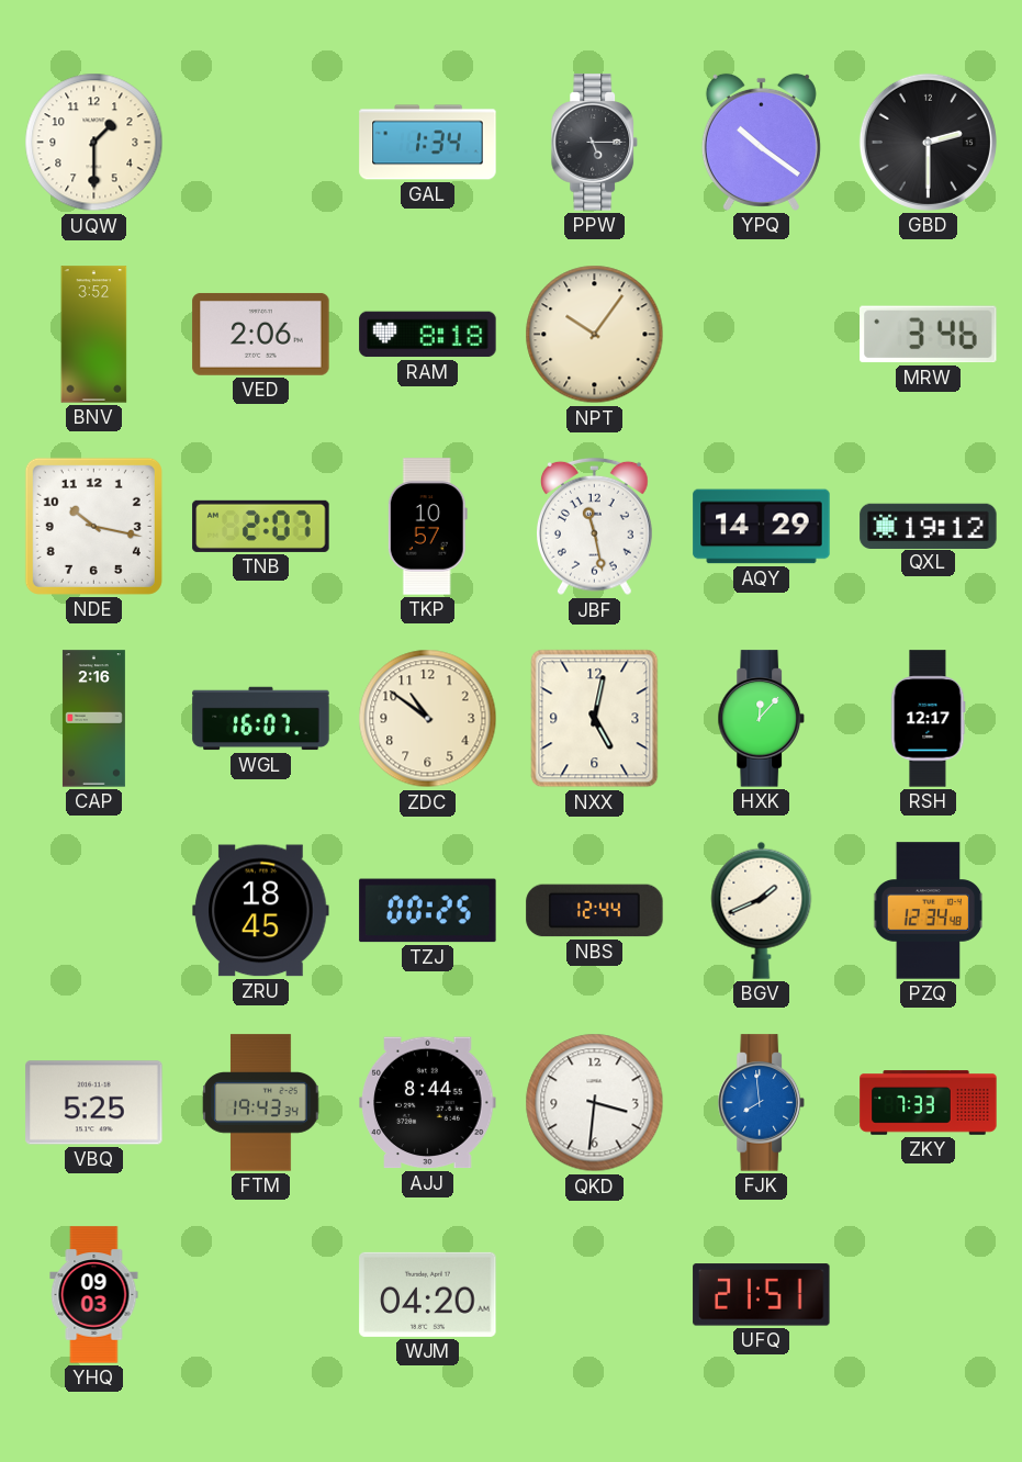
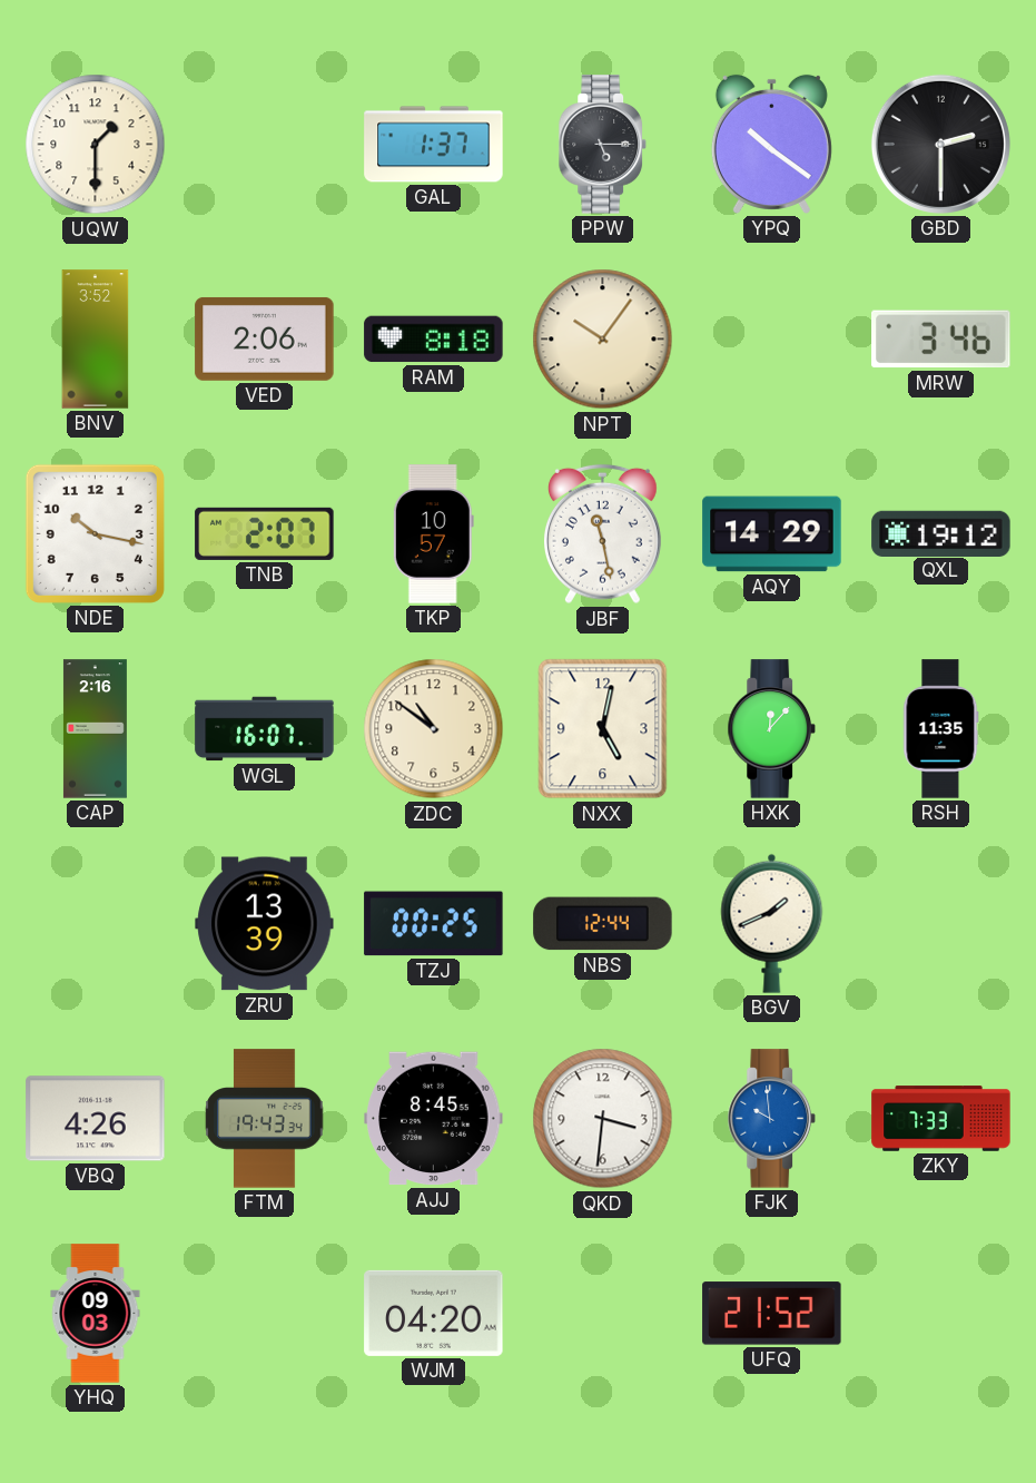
GAL: 1:34 -> 1:37 (434, 145)
RSH: 12:17 -> 11:35 (940, 729)
ZRU: 18:45 -> 13:39 (265, 924)
PZQ: 12:34 -> none (929, 911)
VBQ: 5:25 -> 4:26 (96, 1119)
AJJ: 8:44 -> 8:45 (434, 1119)
FJK: 7:59 -> 9:59 (771, 1119)
UFQ: 21:51 -> 21:52 (772, 1314)
